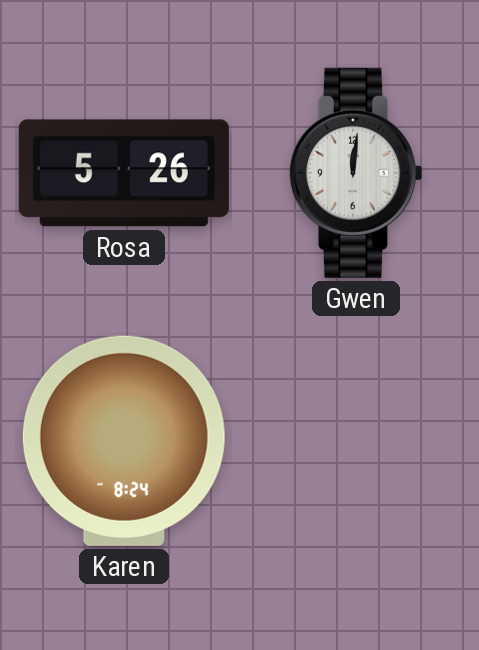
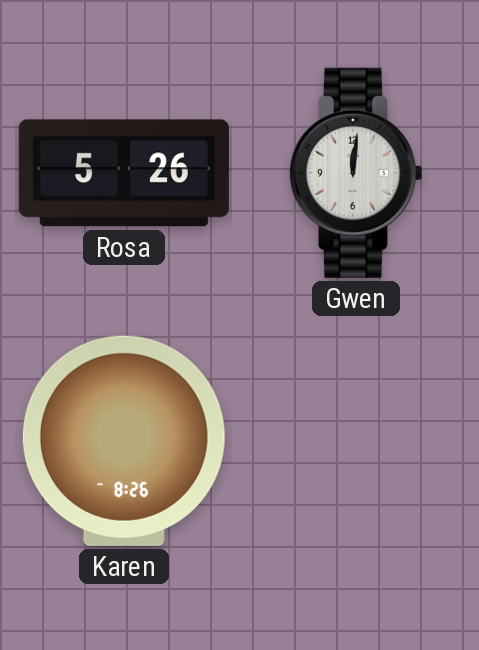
Karen: 8:24 -> 8:26 (124, 441)
